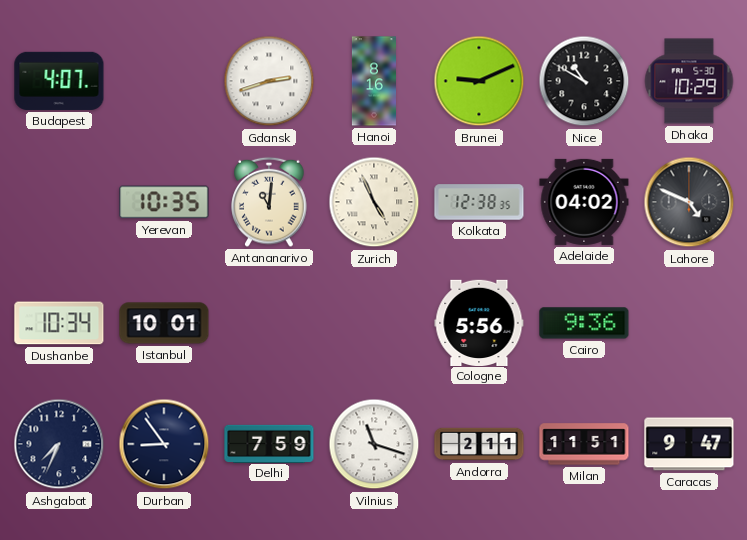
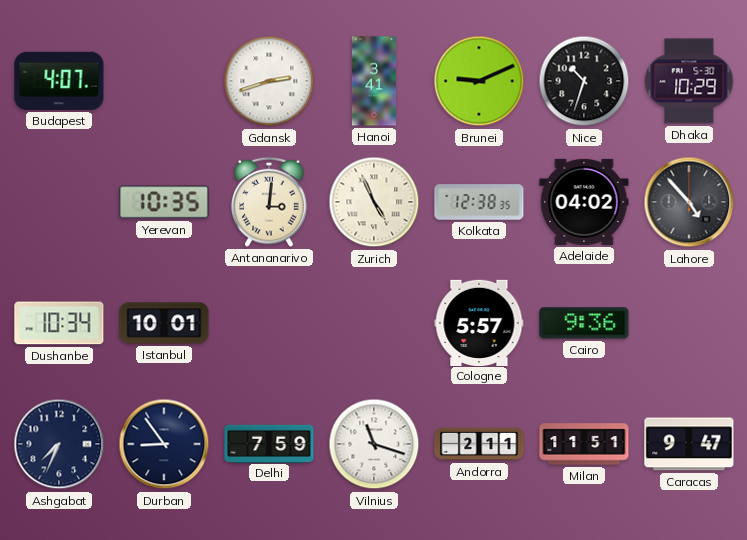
Hanoi: 8:16 -> 3:41 (374, 81)
Nice: 10:50 -> 10:33 (584, 81)
Antananarivo: 11:01 -> 3:01 (269, 202)
Lahore: 4:49 -> 4:53 (689, 202)
Cologne: 5:56 -> 5:57 (479, 322)
